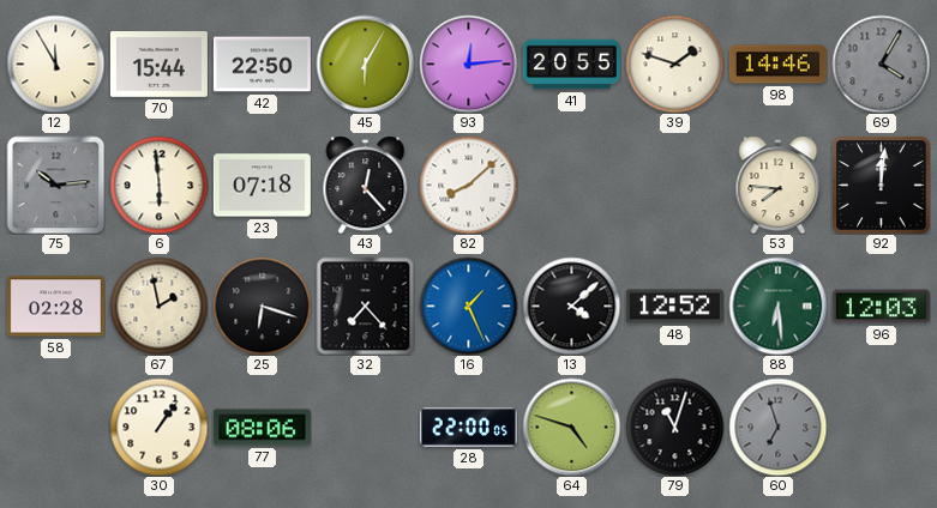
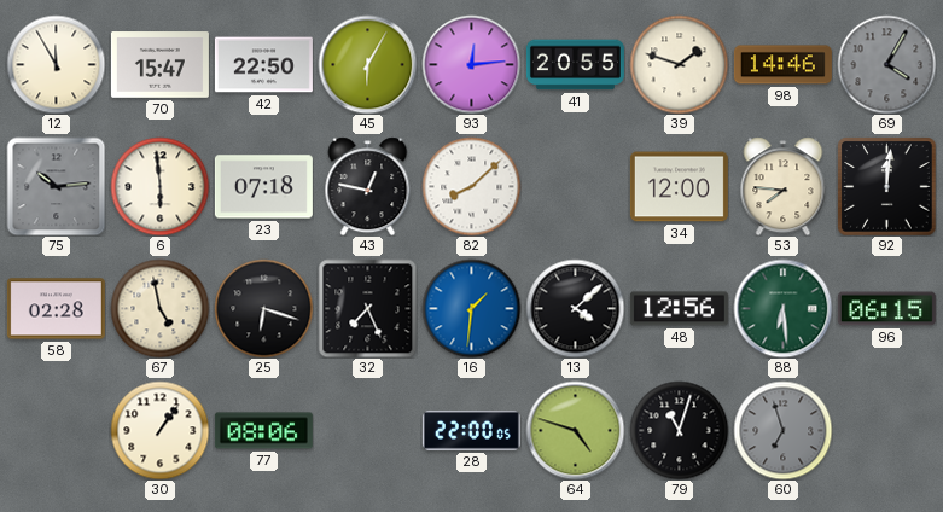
70: 15:44 -> 15:47 (159, 65)
43: 12:23 -> 12:47 (368, 186)
34: none -> 12:00 (679, 187)
67: 1:58 -> 4:58 (159, 308)
32: 7:23 -> 7:26 (367, 308)
16: 1:26 -> 1:31 (471, 308)
48: 12:52 -> 12:56 (679, 309)
96: 12:03 -> 06:15 (886, 309)
